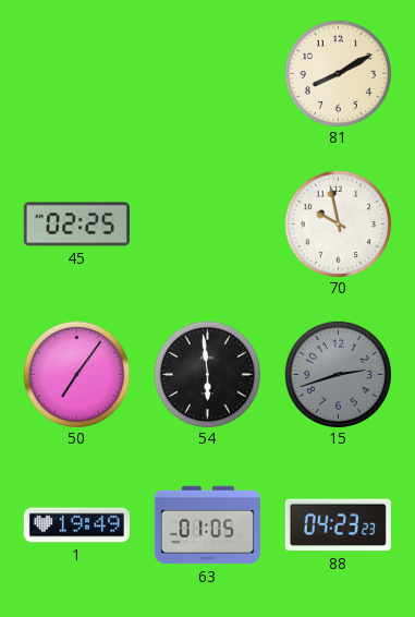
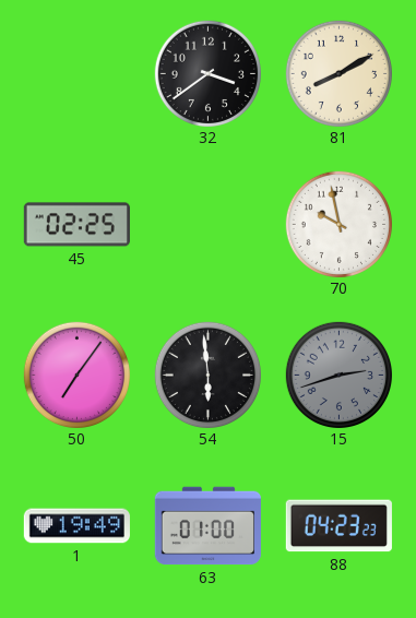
32: none -> 3:39 (207, 73)
63: 01:05 -> 01:00 (207, 526)
